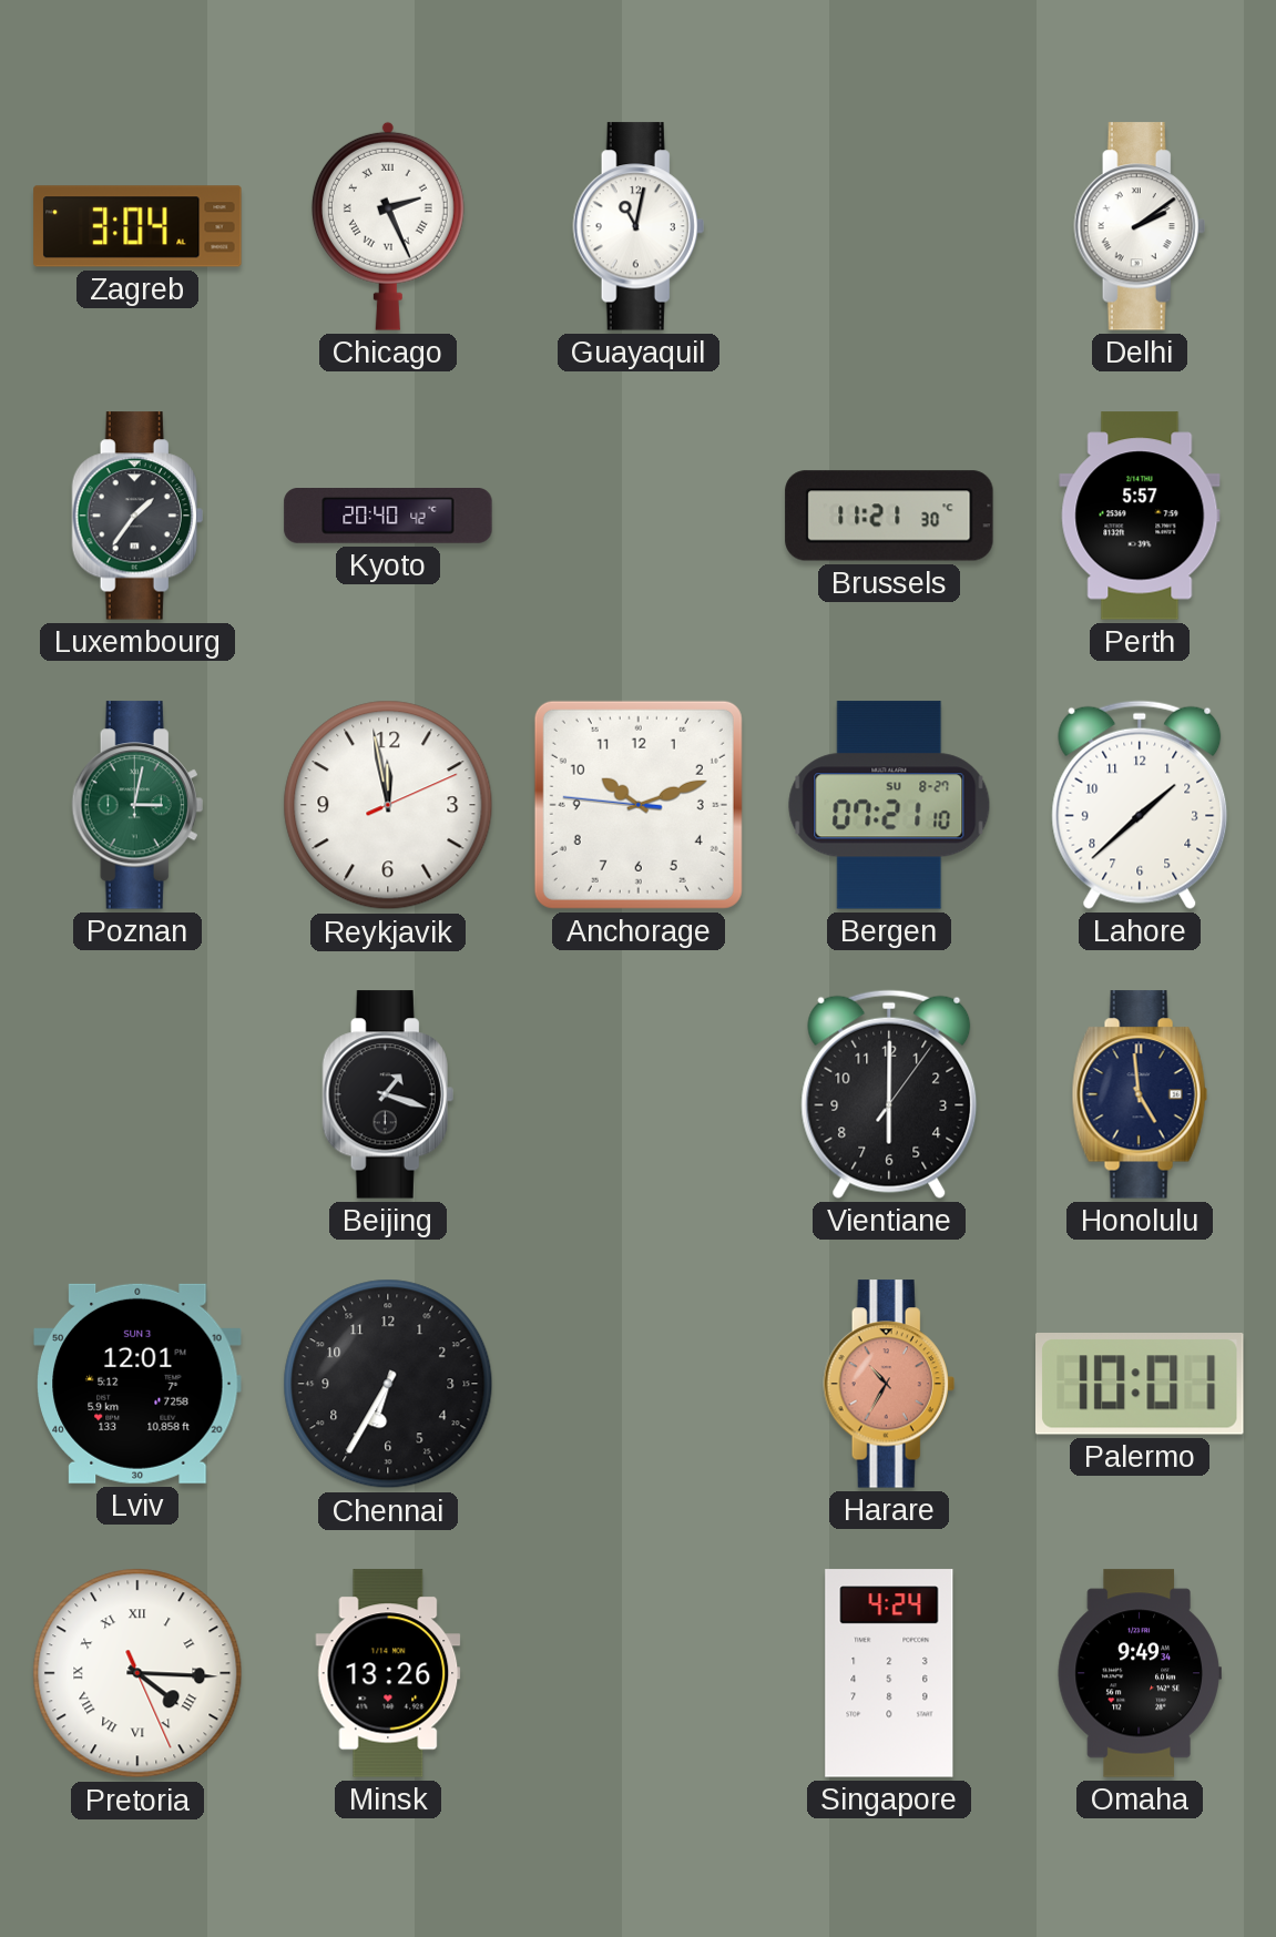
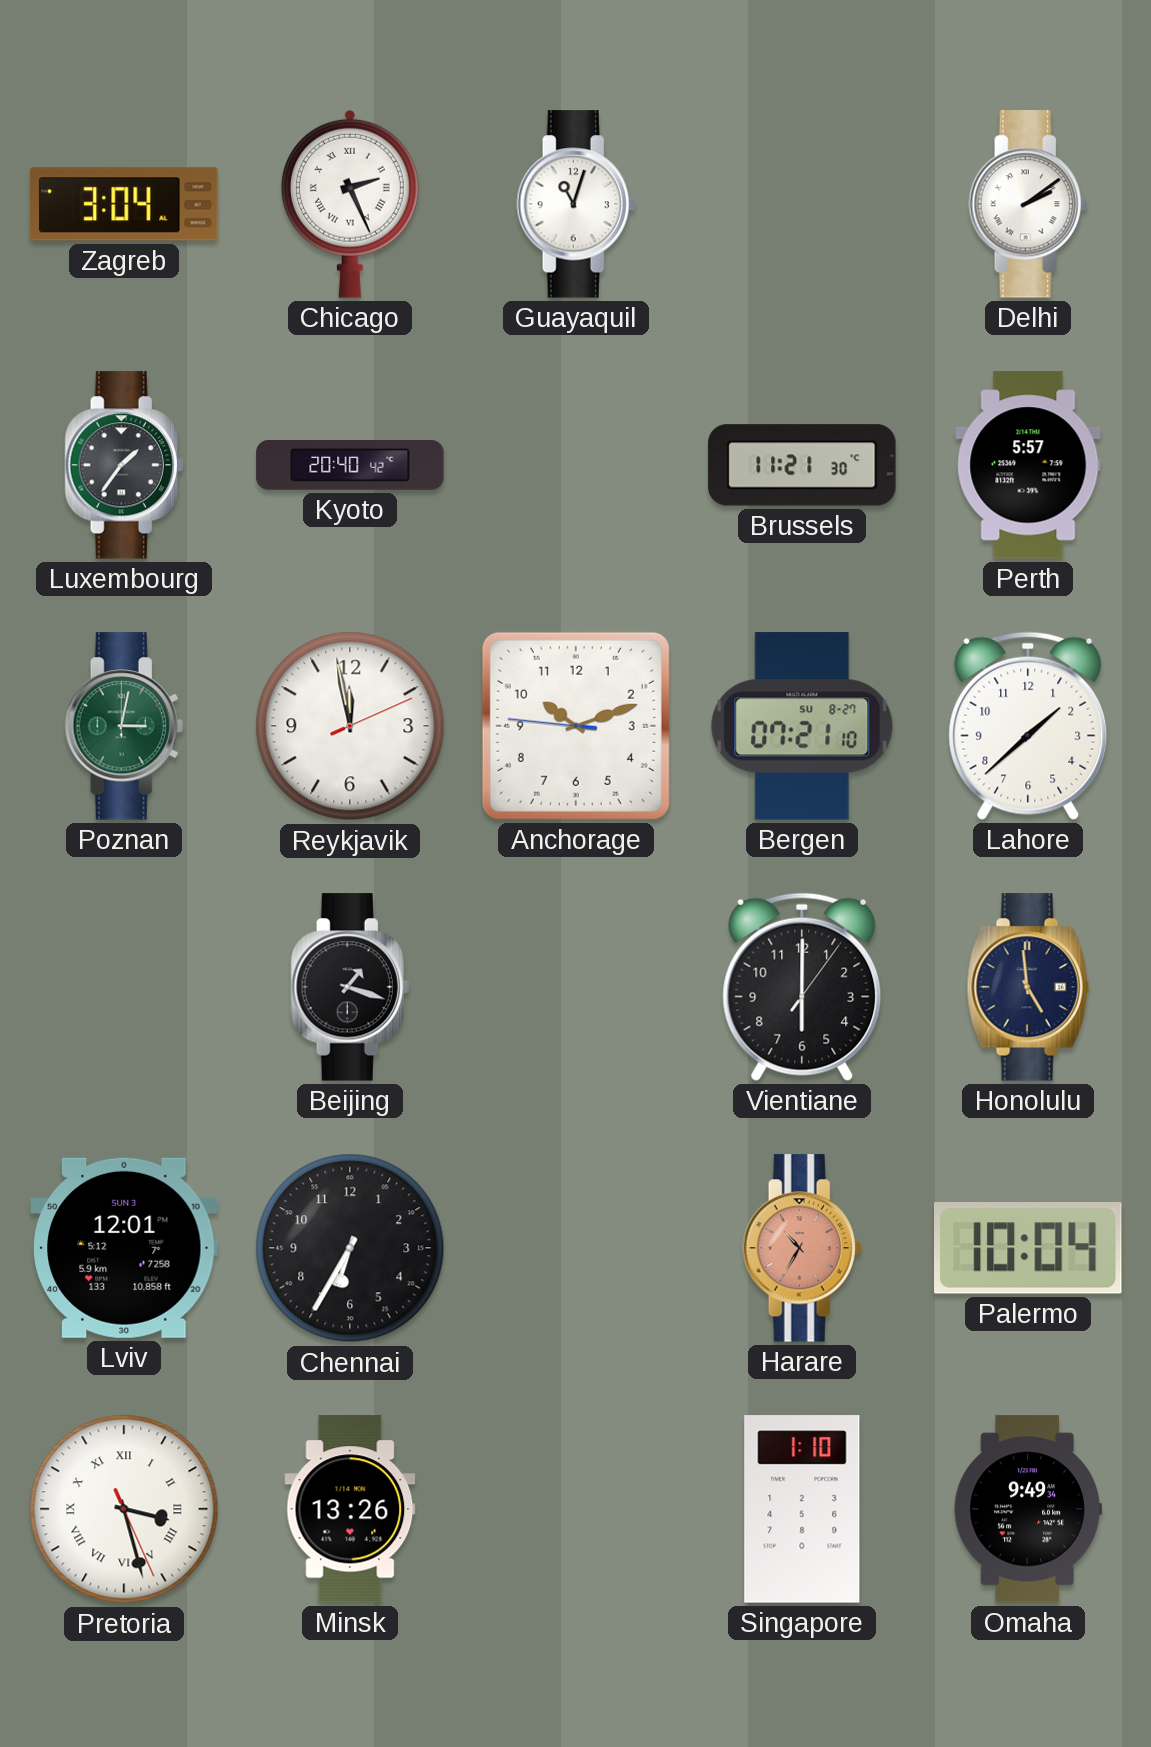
Guayaquil: 11:02 -> 11:03 (576, 204)
Palermo: 10:01 -> 10:04 (1029, 1249)
Pretoria: 4:15 -> 3:27 (124, 1509)
Singapore: 4:24 -> 1:10 (802, 1509)
